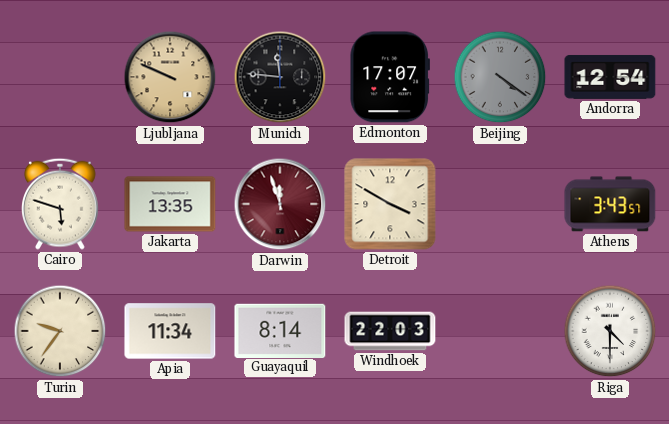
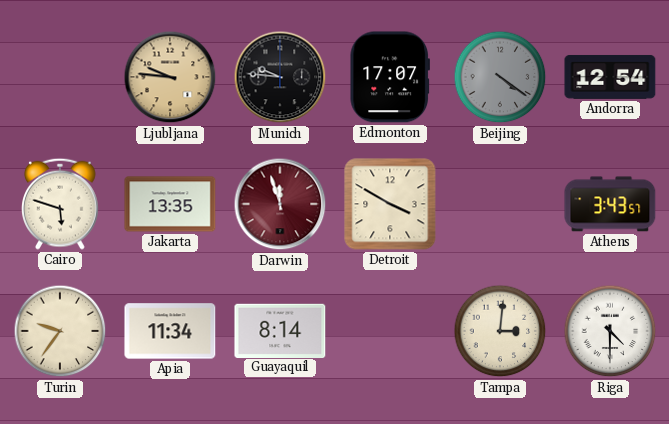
Ljubljana: 9:49 -> 9:46 (170, 77)
Munich: 11:46 -> 9:46 (280, 77)
Windhoek: 22:03 -> none (390, 331)
Tampa: none -> 3:01 (500, 331)
